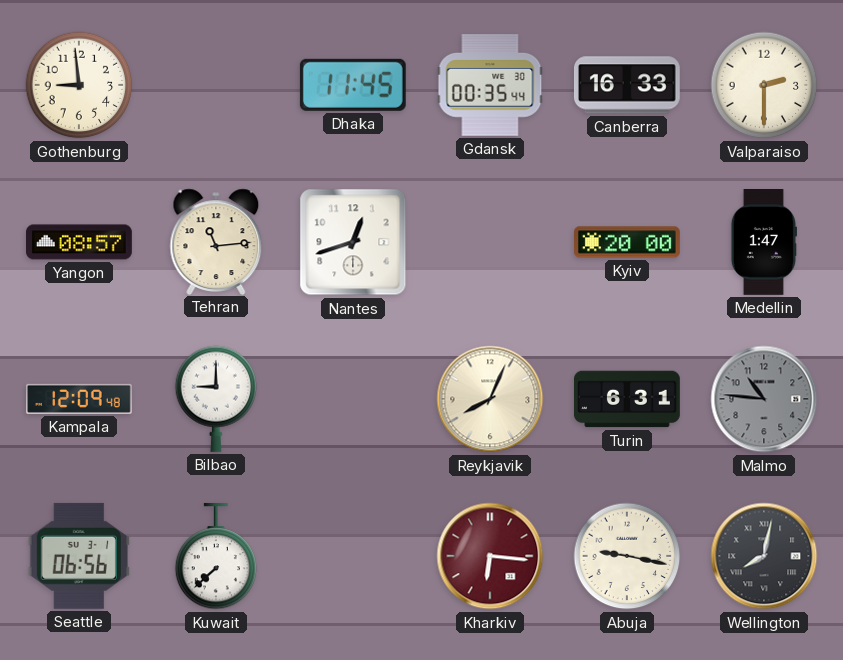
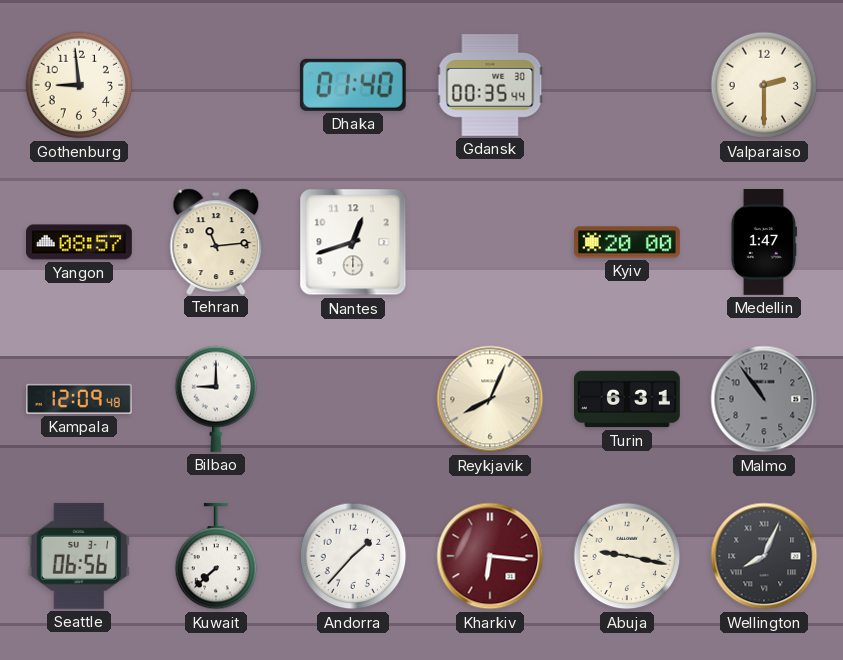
Dhaka: 11:45 -> 01:40 (353, 85)
Canberra: 16:33 -> none (627, 85)
Malmo: 10:46 -> 10:54 (764, 399)
Andorra: none -> 1:37 (353, 556)
Wellington: 8:02 -> 8:04 (764, 556)
